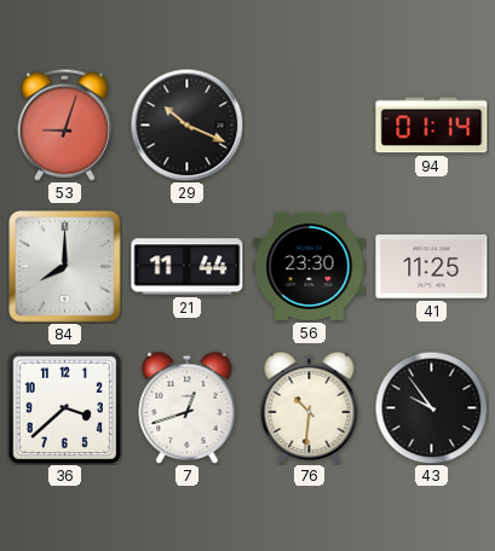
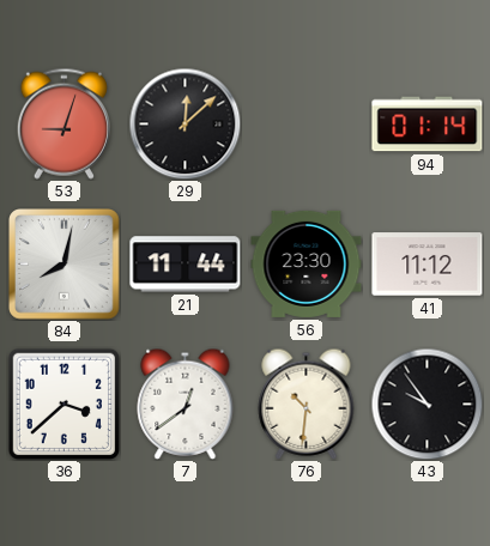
29: 10:19 -> 12:08 (184, 123)
84: 8:00 -> 8:02 (65, 265)
41: 11:25 -> 11:12 (428, 265)
7: 12:42 -> 12:39 (186, 404)
